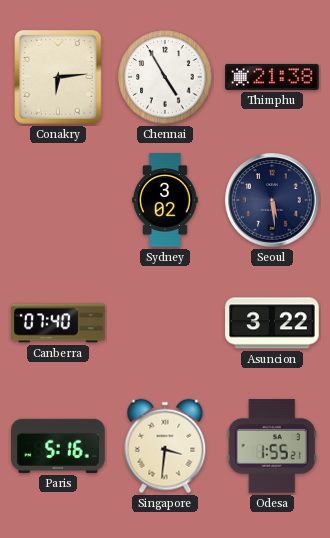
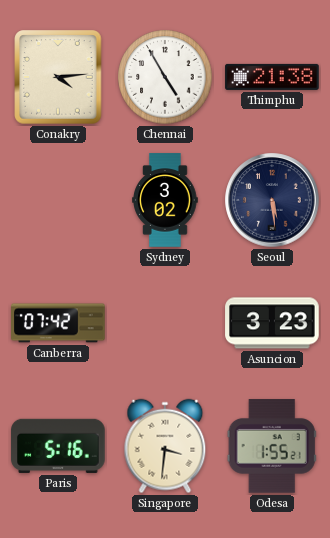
Conakry: 6:14 -> 4:14 (58, 77)
Canberra: 07:40 -> 07:42 (58, 323)
Asuncion: 3:22 -> 3:23 (272, 323)
